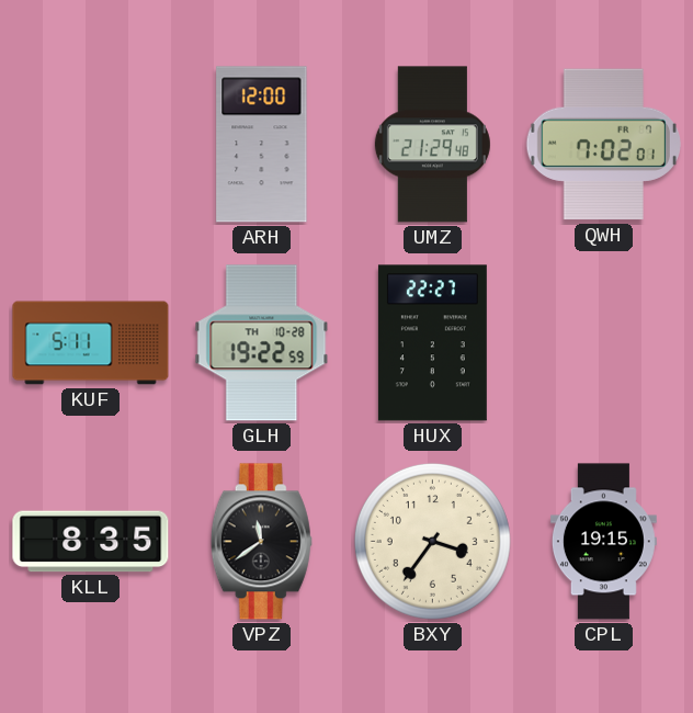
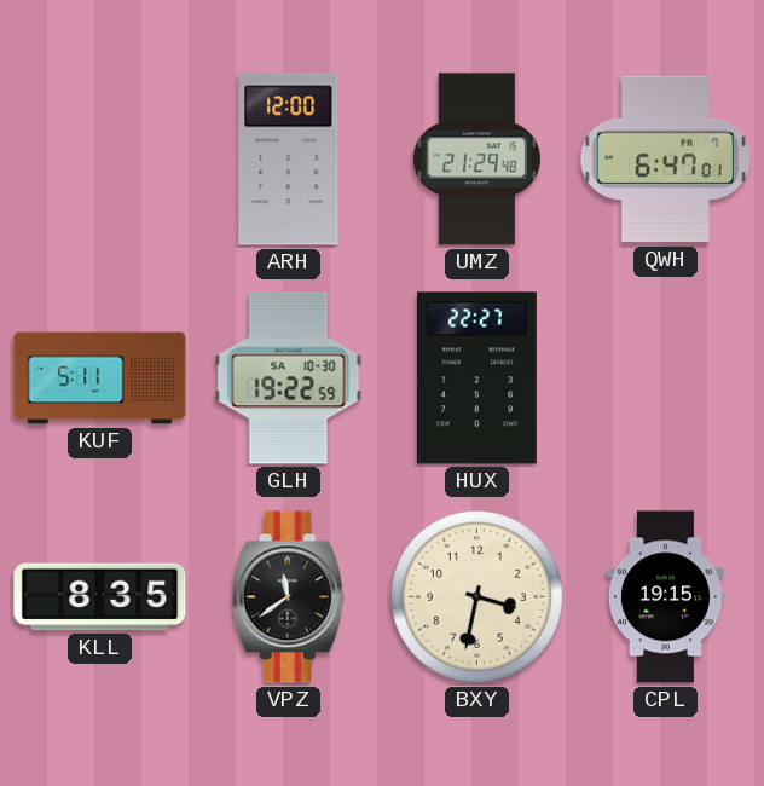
QWH: 7:02 -> 6:47 (665, 160)
GLH date: TH 10-28 -> SA 10-30 (289, 378)
BXY: 3:36 -> 3:32 (476, 596)
